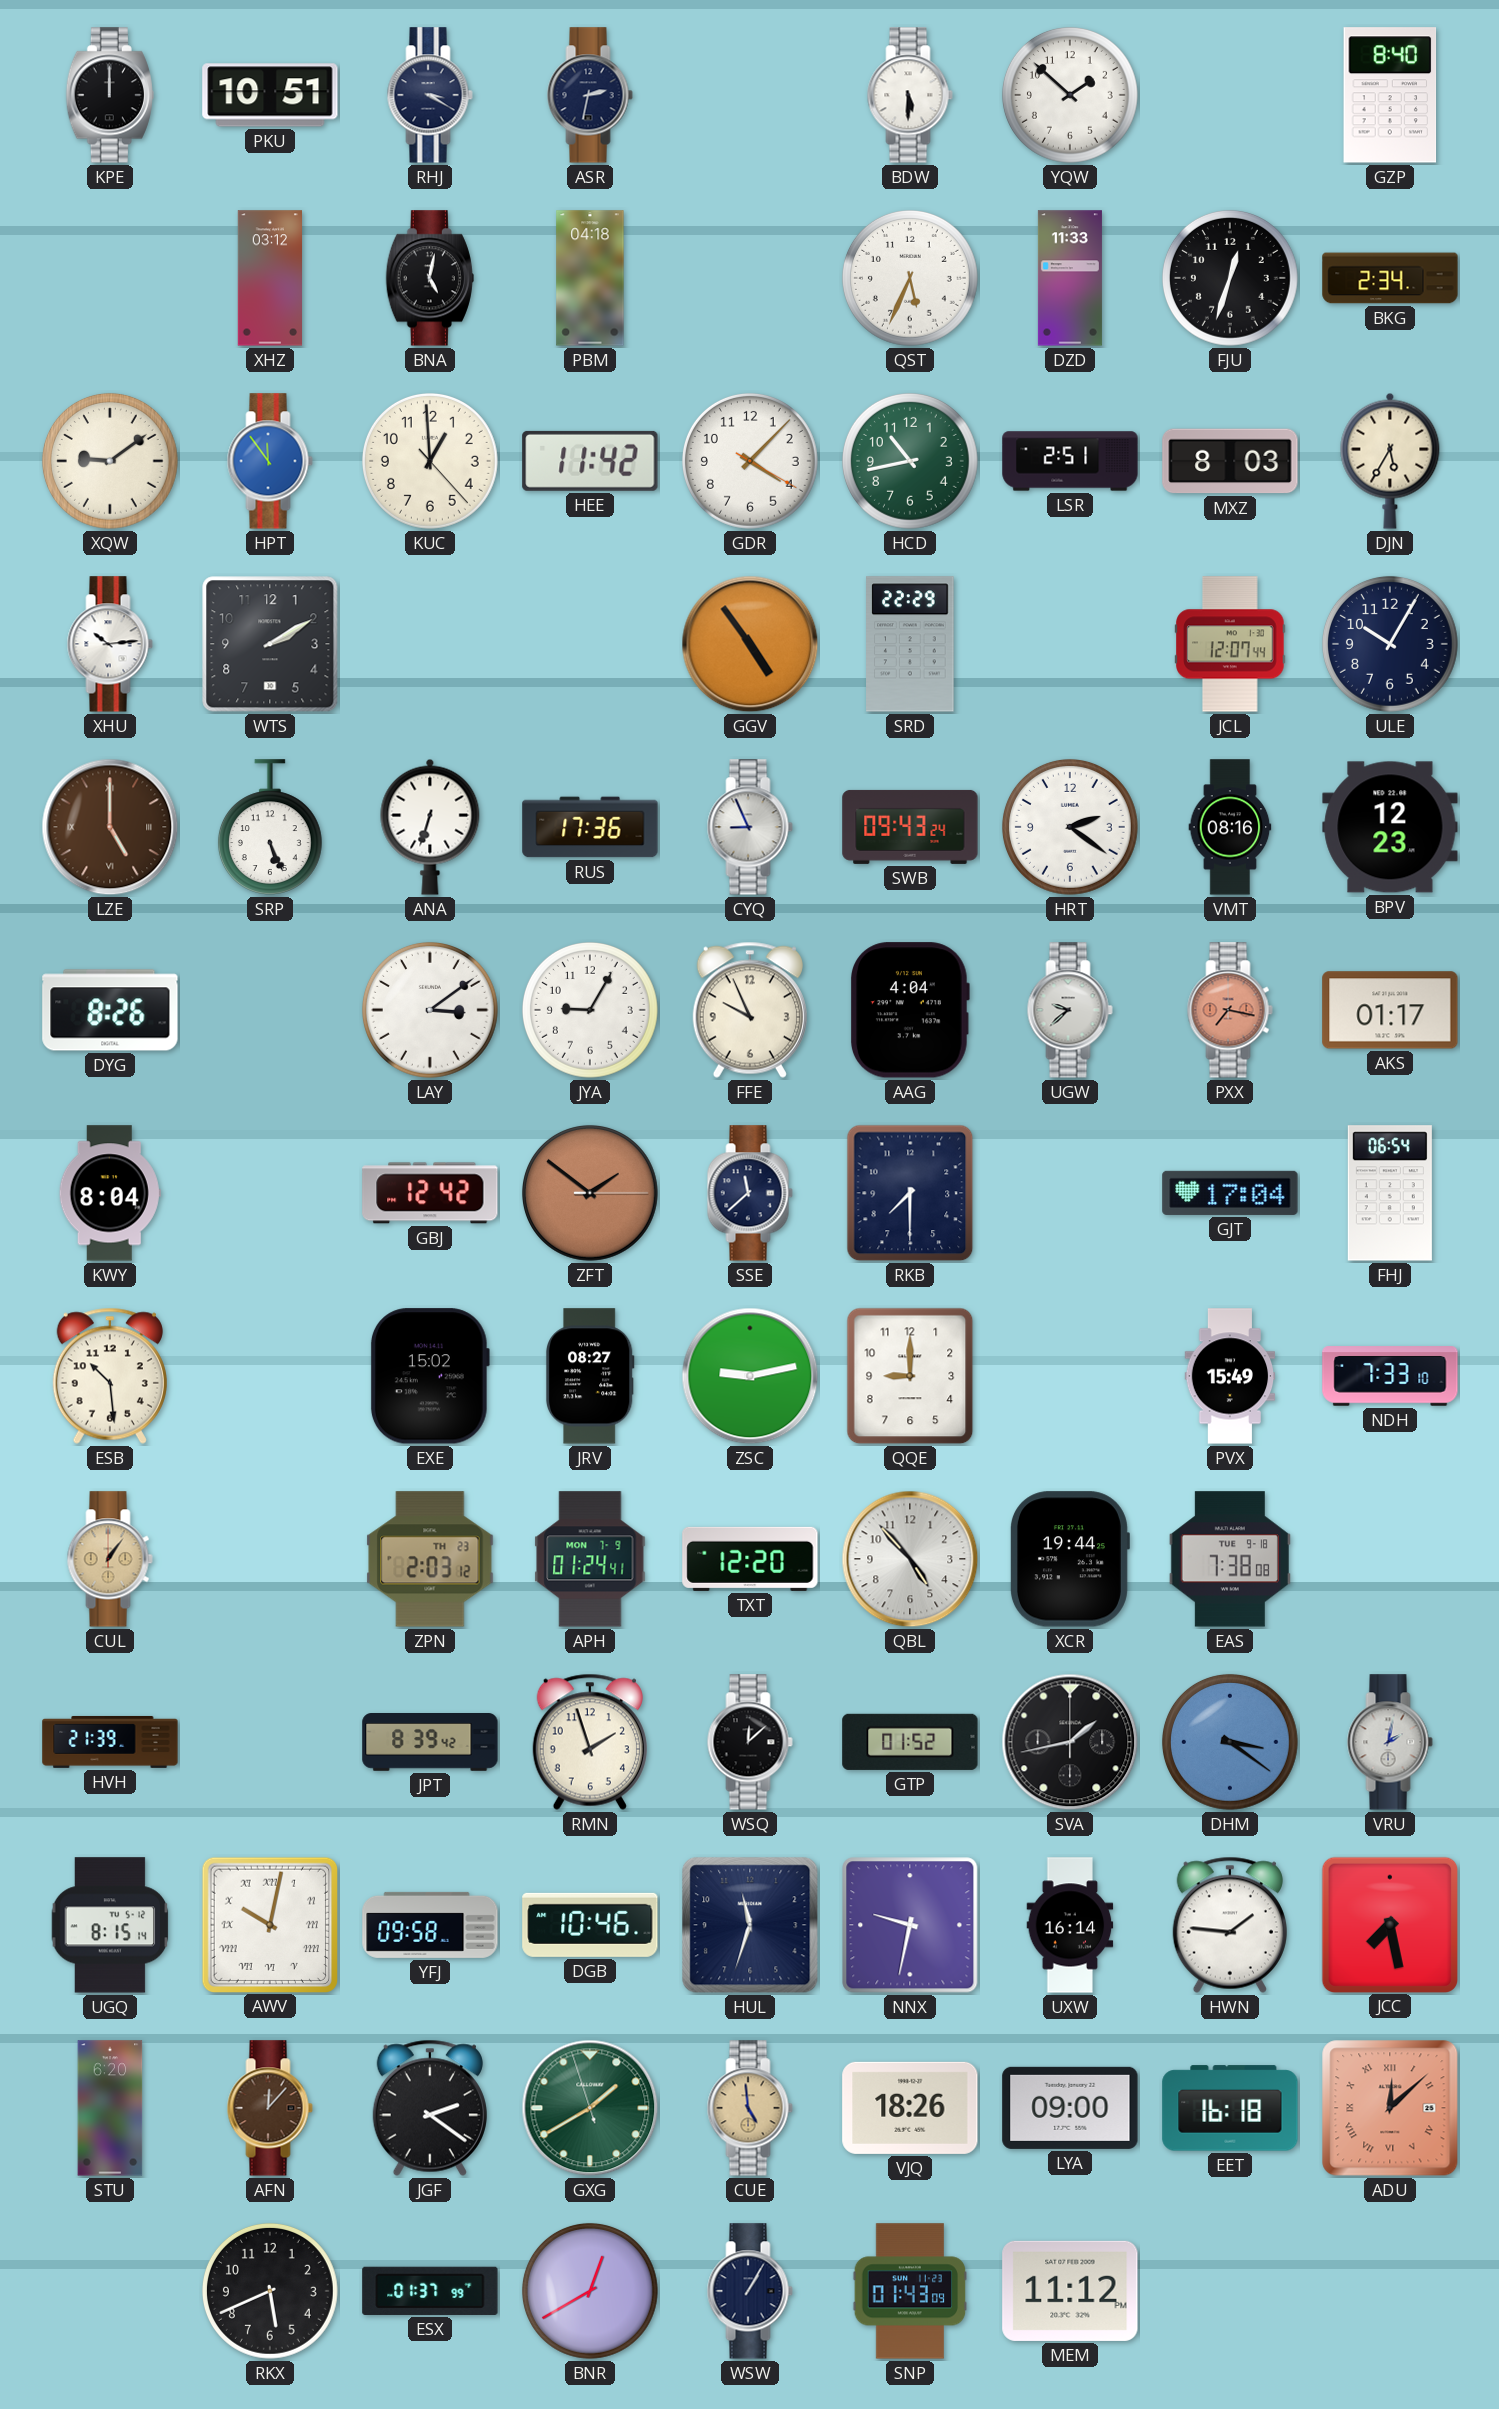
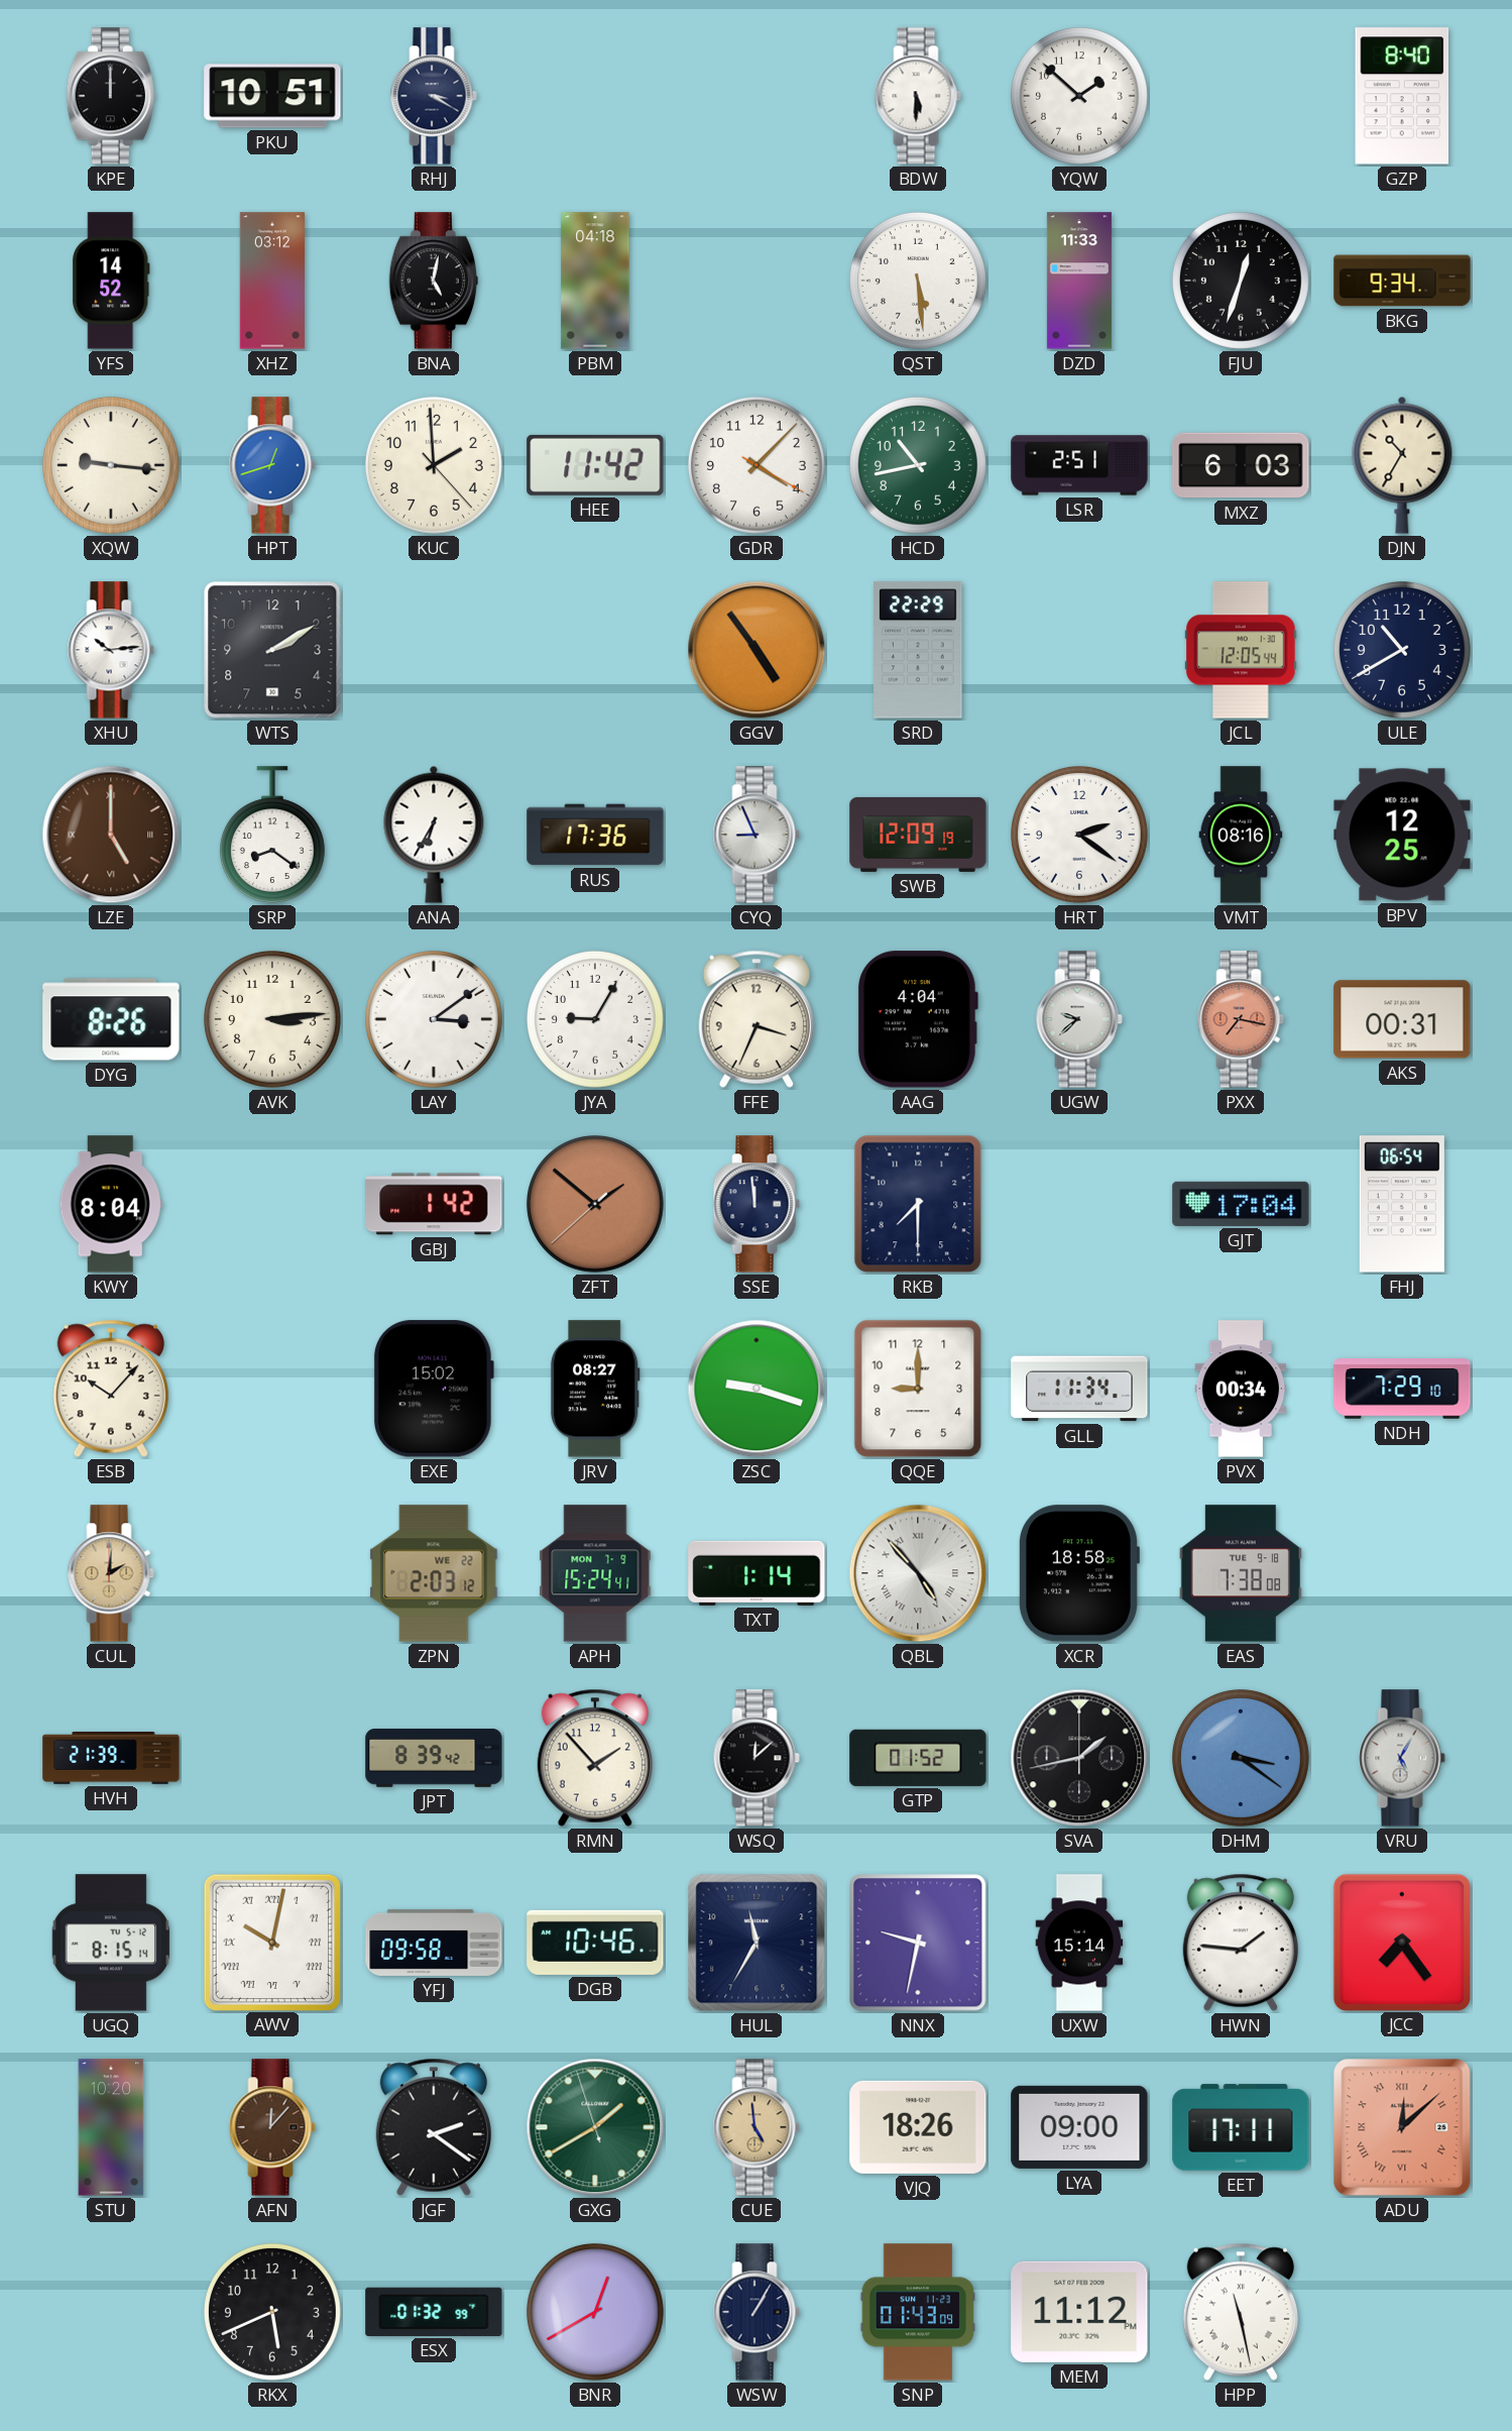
ASR: 2:32 -> none (590, 95)
YFS: none -> 14:52 (111, 281)
QST: 5:34 -> 5:29 (918, 281)
BKG: 2:34 -> 9:34 (1402, 281)
XQW: 9:09 -> 9:16 (111, 465)
HPT: 11:54 -> 12:42 (272, 465)
KUC: 12:59 -> 1:59 (434, 465)
MXZ: 8:03 -> 6:03 (1241, 465)
DJN: 5:35 -> 10:35 (1402, 465)
JCL: 12:07 -> 12:05 (1241, 650)
ULE: 10:05 -> 10:40 (1402, 650)
SRP: 5:26 -> 8:21 (272, 835)
ANA: 6:33 -> 6:35 (434, 835)
SWB: 09:43 -> 12:09 (918, 835)
BPV: 12:23 -> 12:25 (1402, 835)
AVK: none -> 3:14 (272, 1019)
FFE: 9:56 -> 3:34 (757, 1019)
AKS: 01:17 -> 00:31 (1402, 1019)
GBJ: 12:42 -> 1:42 (434, 1204)
ZFT: 1:51:15 -> 1:51:38 (595, 1204)
SSE: 11:38 -> 11:59 (757, 1204)
ESB: 10:29 -> 10:07 (111, 1389)
ZSC: 9:13 -> 9:18 (757, 1389)
GLL: none -> 11:34 (1079, 1389)
PVX: 15:49 -> 00:34 (1241, 1389)
NDH: 7:33 -> 7:29 (1402, 1389)
CUL: 1:06 -> 2:01 (111, 1573)
ZPN date: TH 23 -> WE 22 (434, 1573)
APH: 01:24 -> 15:24 (595, 1573)
TXT: 12:20 -> 1:14 (757, 1573)
QBL numerals: Arabic -> Roman (918, 1573)
XCR: 19:44 -> 18:58 (1078, 1573)
RMN: 1:57 -> 1:53 (595, 1758)
VRU: 2:02 -> 5:05 (1402, 1758)
HUL: 11:33 -> 11:35 (757, 1943)
UXW: 16:14 -> 15:14 (1079, 1943)
JCC: 7:28 -> 7:24 (1401, 1942)
STU: 6:20 -> 10:20 (111, 2127)
EET: 16:18 -> 17:11 (1241, 2127)
ESX: 01:37 -> 01:32 (434, 2312)
HPP: none -> 11:28 (1241, 2312)
